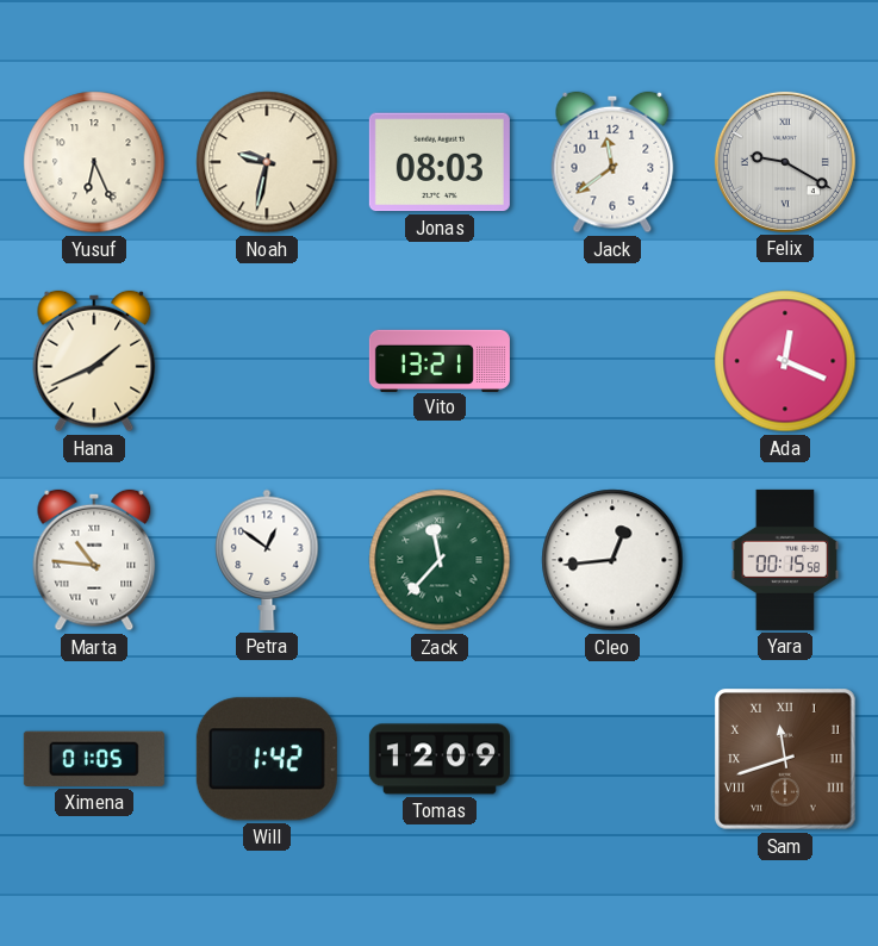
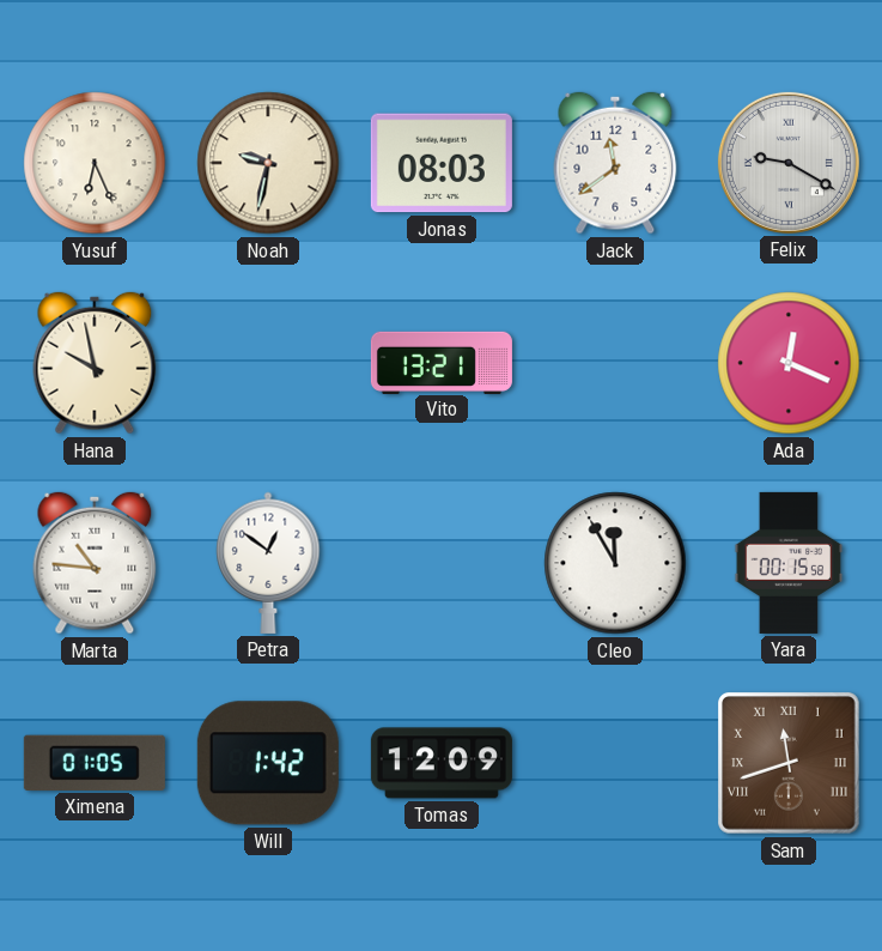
Hana: 1:41 -> 9:58 (95, 363)
Zack: 11:37 -> none (440, 560)
Cleo: 12:44 -> 11:55 (615, 563)
